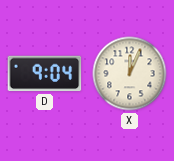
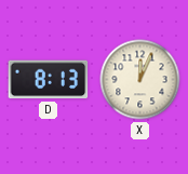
D: 9:04 -> 8:13 (49, 80)
